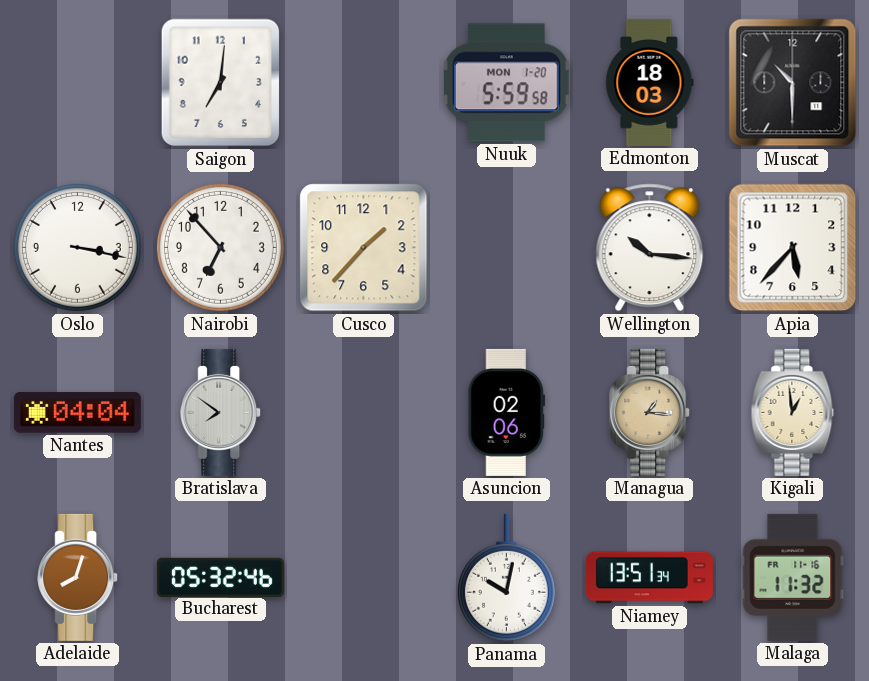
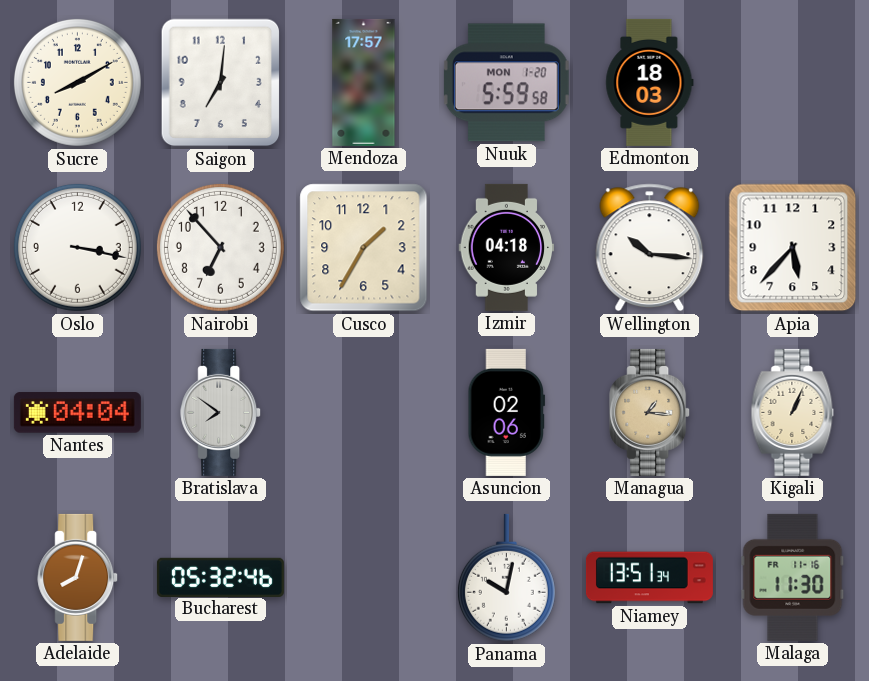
Sucre: none -> 8:10 (77, 82)
Mendoza: none -> 17:57 (364, 82)
Muscat: 10:30 -> none (793, 83)
Cusco: 1:37 -> 1:35 (364, 248)
Izmir: none -> 04:18 (507, 247)
Kigali: 12:59 -> 1:04 (793, 412)
Malaga: 11:32 -> 11:30 (793, 577)
